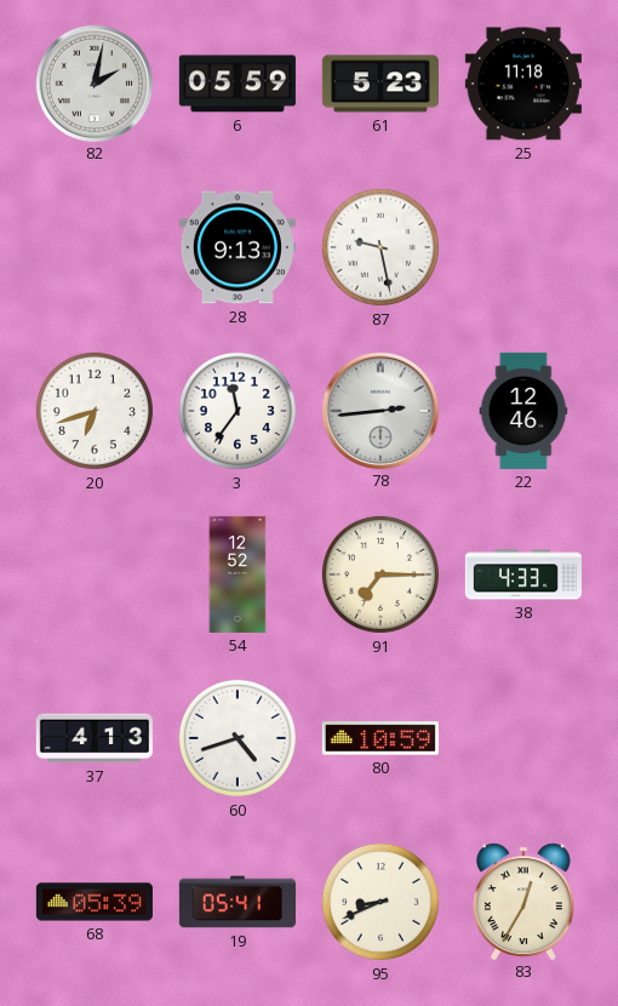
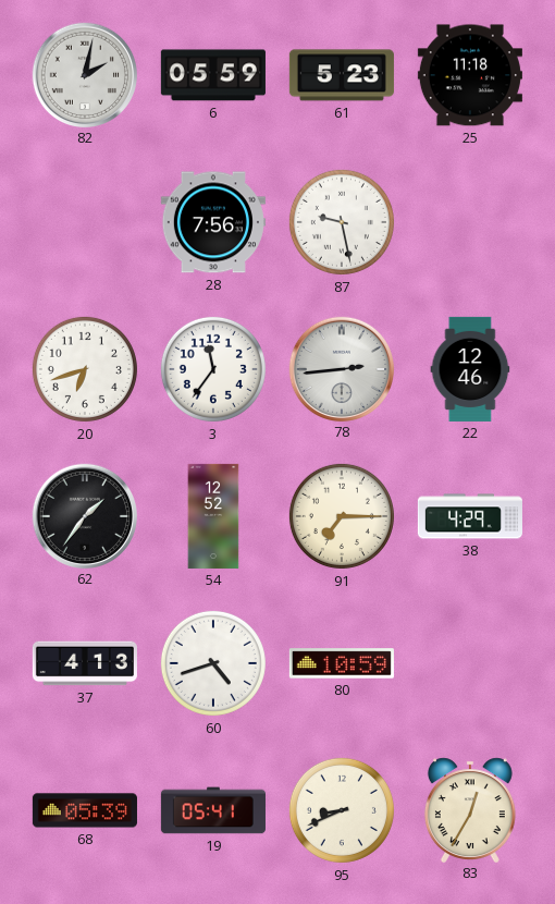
28: 9:13 -> 7:56 (213, 222)
62: none -> 1:36 (84, 515)
38: 4:33 -> 4:29 (470, 516)
